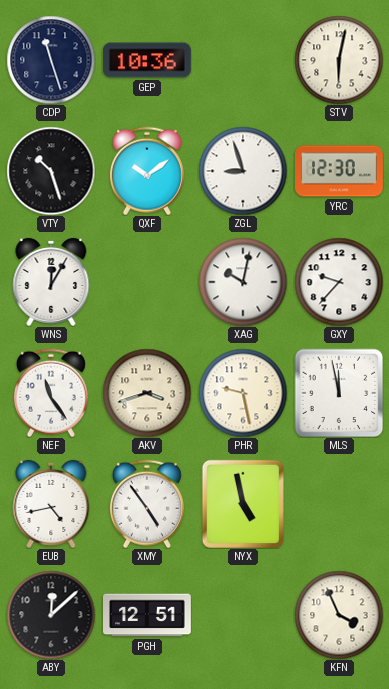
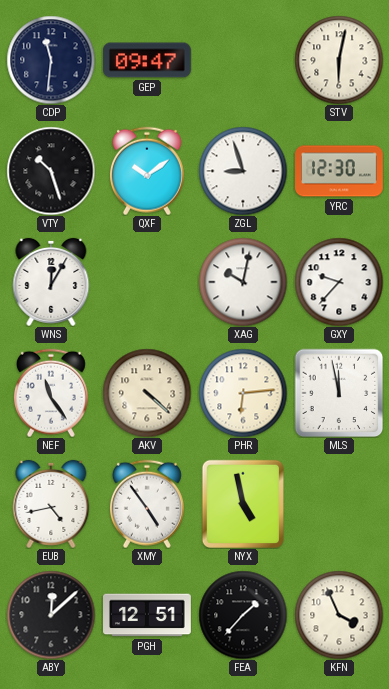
CDP: 11:27 -> 11:31 (51, 60)
GEP: 10:36 -> 09:47 (147, 60)
AKV: 3:42 -> 4:22 (147, 393)
PHR: 9:28 -> 6:14 (243, 393)
FEA: none -> 1:37 (243, 615)
